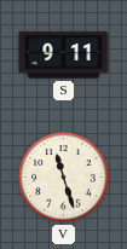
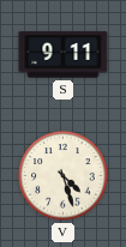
V: 11:27 -> 4:27 (64, 176)
